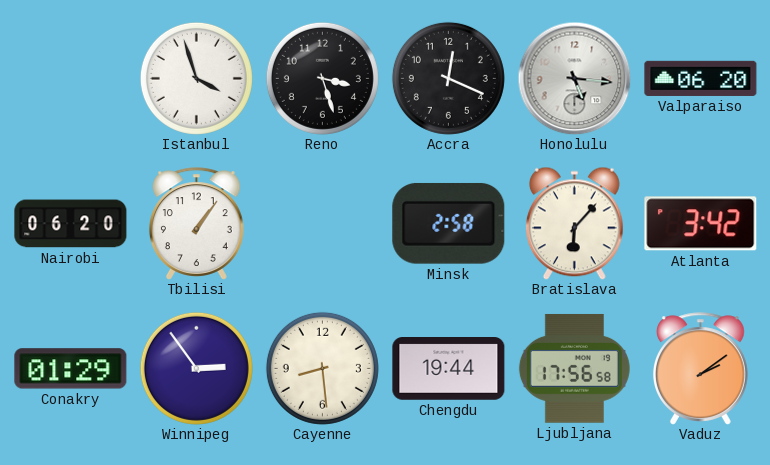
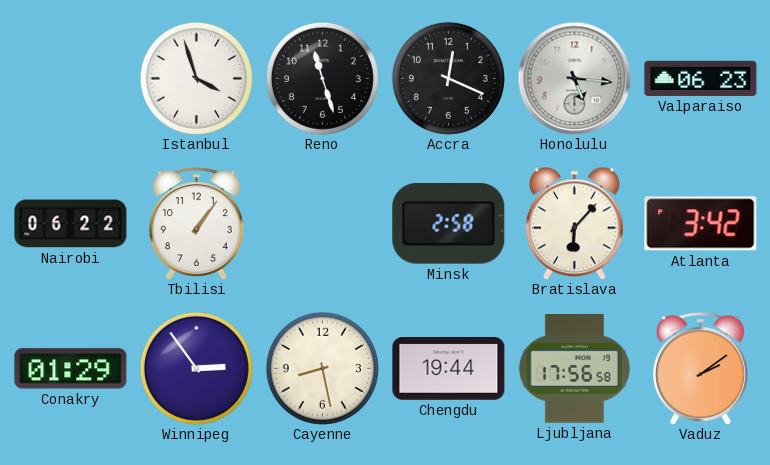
Reno: 3:27 -> 11:27 (322, 78)
Valparaiso: 06:20 -> 06:23 (701, 78)
Nairobi: 06:20 -> 06:22 (71, 224)
Cayenne: 8:29 -> 8:28 (322, 368)
